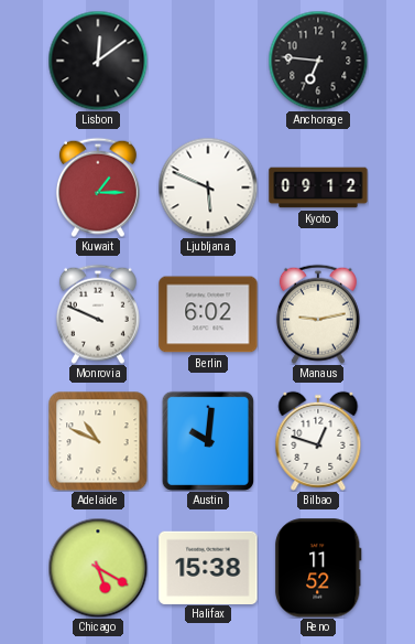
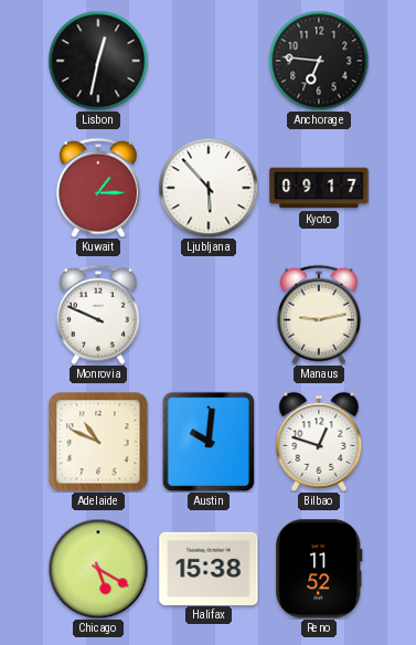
Lisbon: 12:09 -> 12:32 (98, 61)
Ljubljana: 5:49 -> 5:53 (209, 188)
Kyoto: 09:12 -> 09:17 (319, 188)
Berlin: 6:02 -> none (208, 314)
